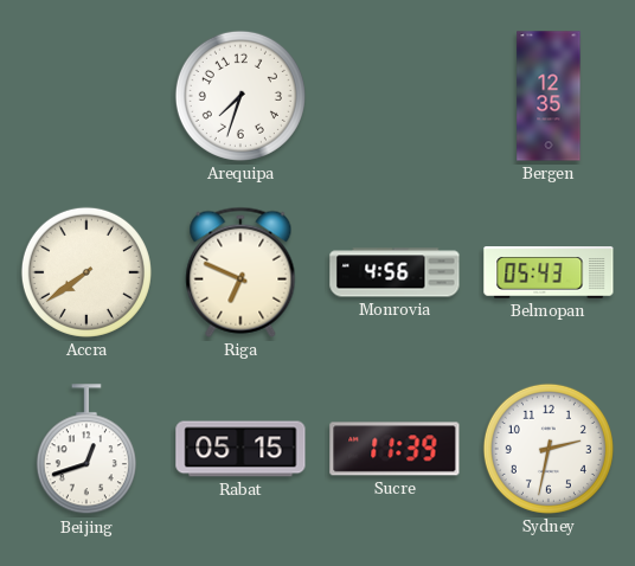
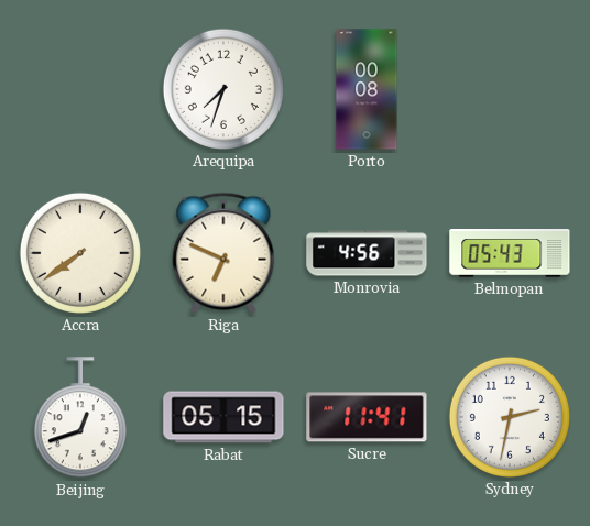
Porto: none -> 00:08 (367, 89)
Bergen: 12:35 -> none (549, 96)
Sucre: 11:39 -> 11:41 (367, 417)
